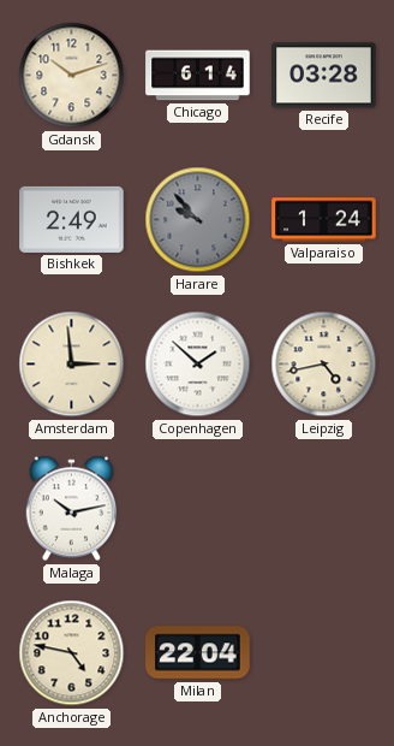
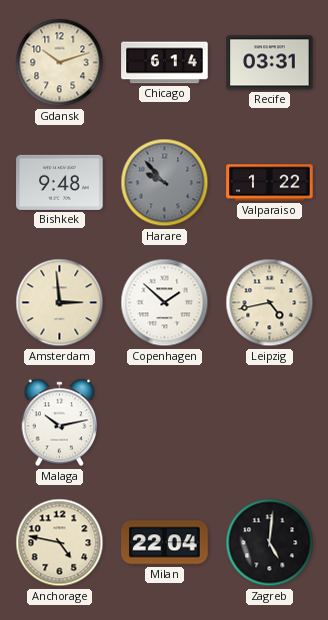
Recife: 03:28 -> 03:31 (270, 63)
Bishkek: 2:49 -> 9:48 (60, 182)
Valparaiso: 1:24 -> 1:22 (270, 183)
Zagreb: none -> 5:01 (270, 543)
